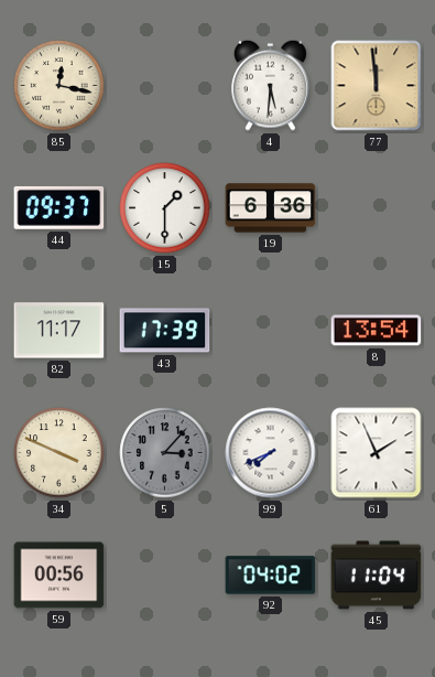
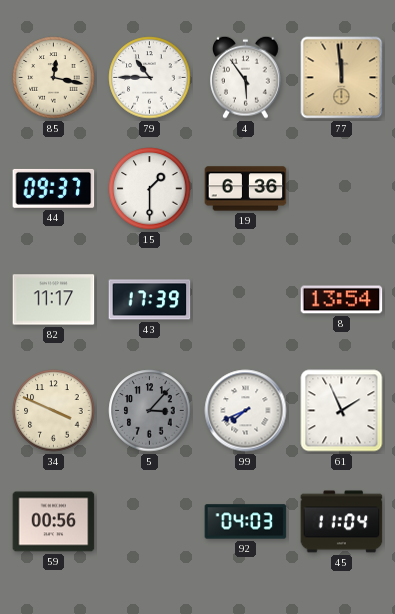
79: none -> 10:45 (150, 78)
4: 5:31 -> 5:54 (246, 77)
92: 04:02 -> 04:03 (246, 522)
